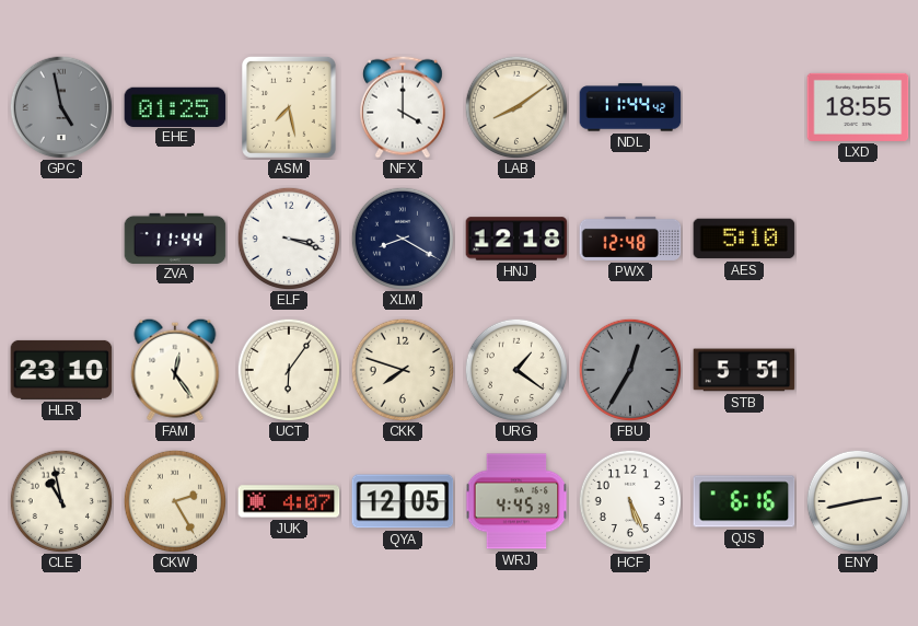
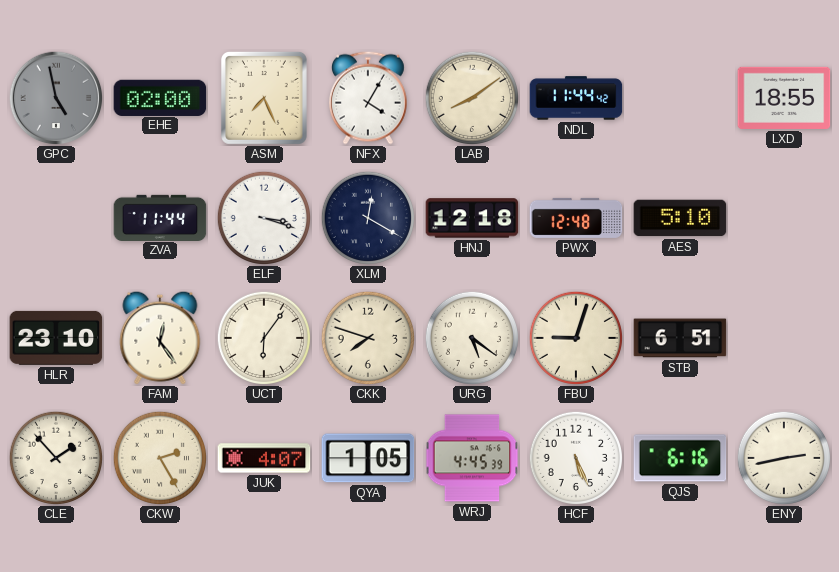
EHE: 01:25 -> 02:00 (160, 97)
ASM: 7:28 -> 7:26 (264, 98)
NFX: 4:00 -> 4:05 (368, 98)
XLM: 8:20 -> 12:20 (367, 217)
URG: 1:21 -> 5:21 (471, 337)
FBU: 12:35 -> 9:03 (575, 337)
FBU dial: grey -> cream (575, 337)
STB: 5:51 -> 6:51 (680, 338)
CLE: 10:58 -> 1:53 (55, 457)
QYA: 12:05 -> 1:05 (368, 458)
